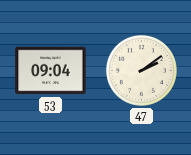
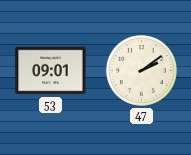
53: 09:04 -> 09:01 (51, 71)
